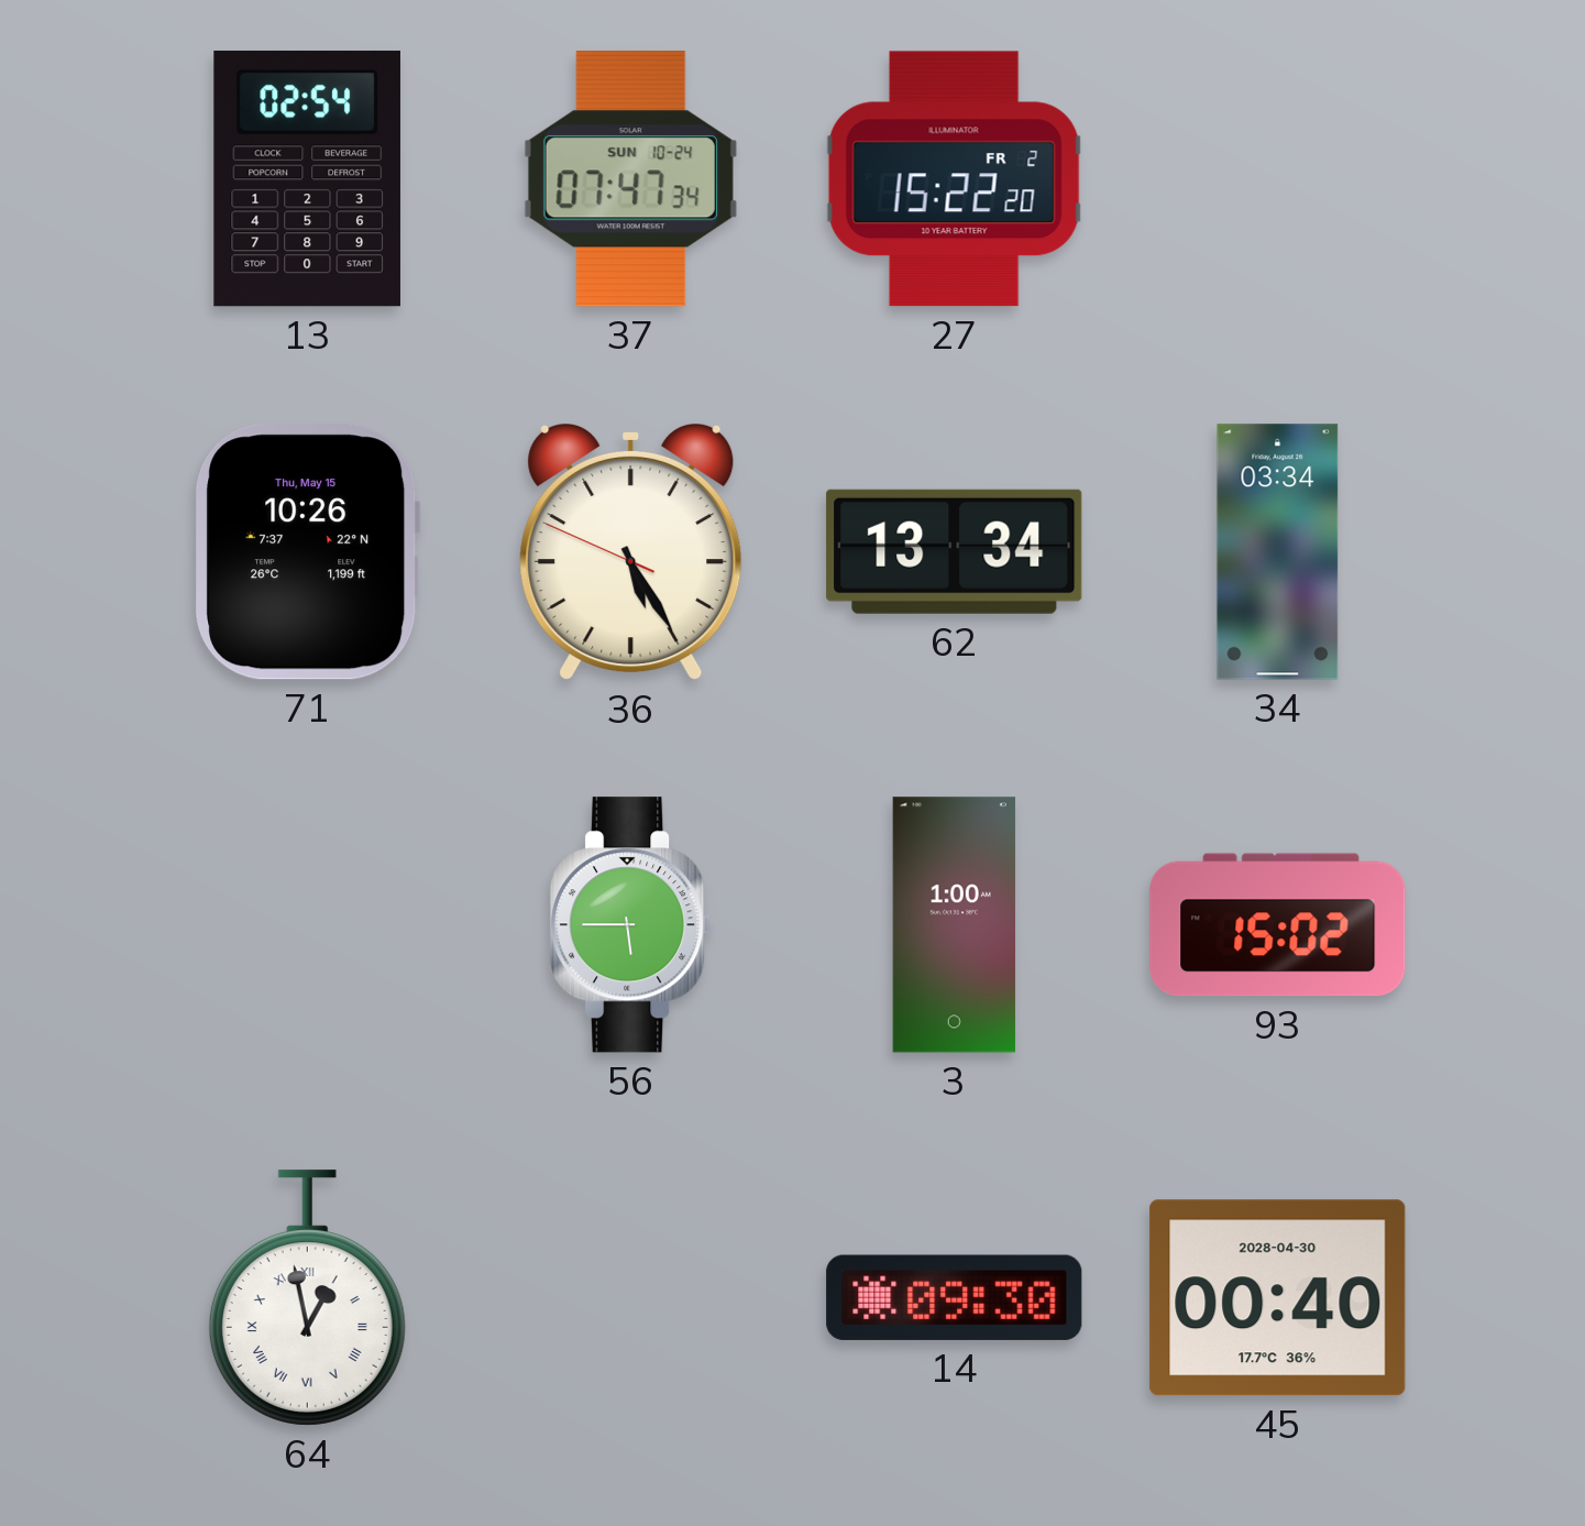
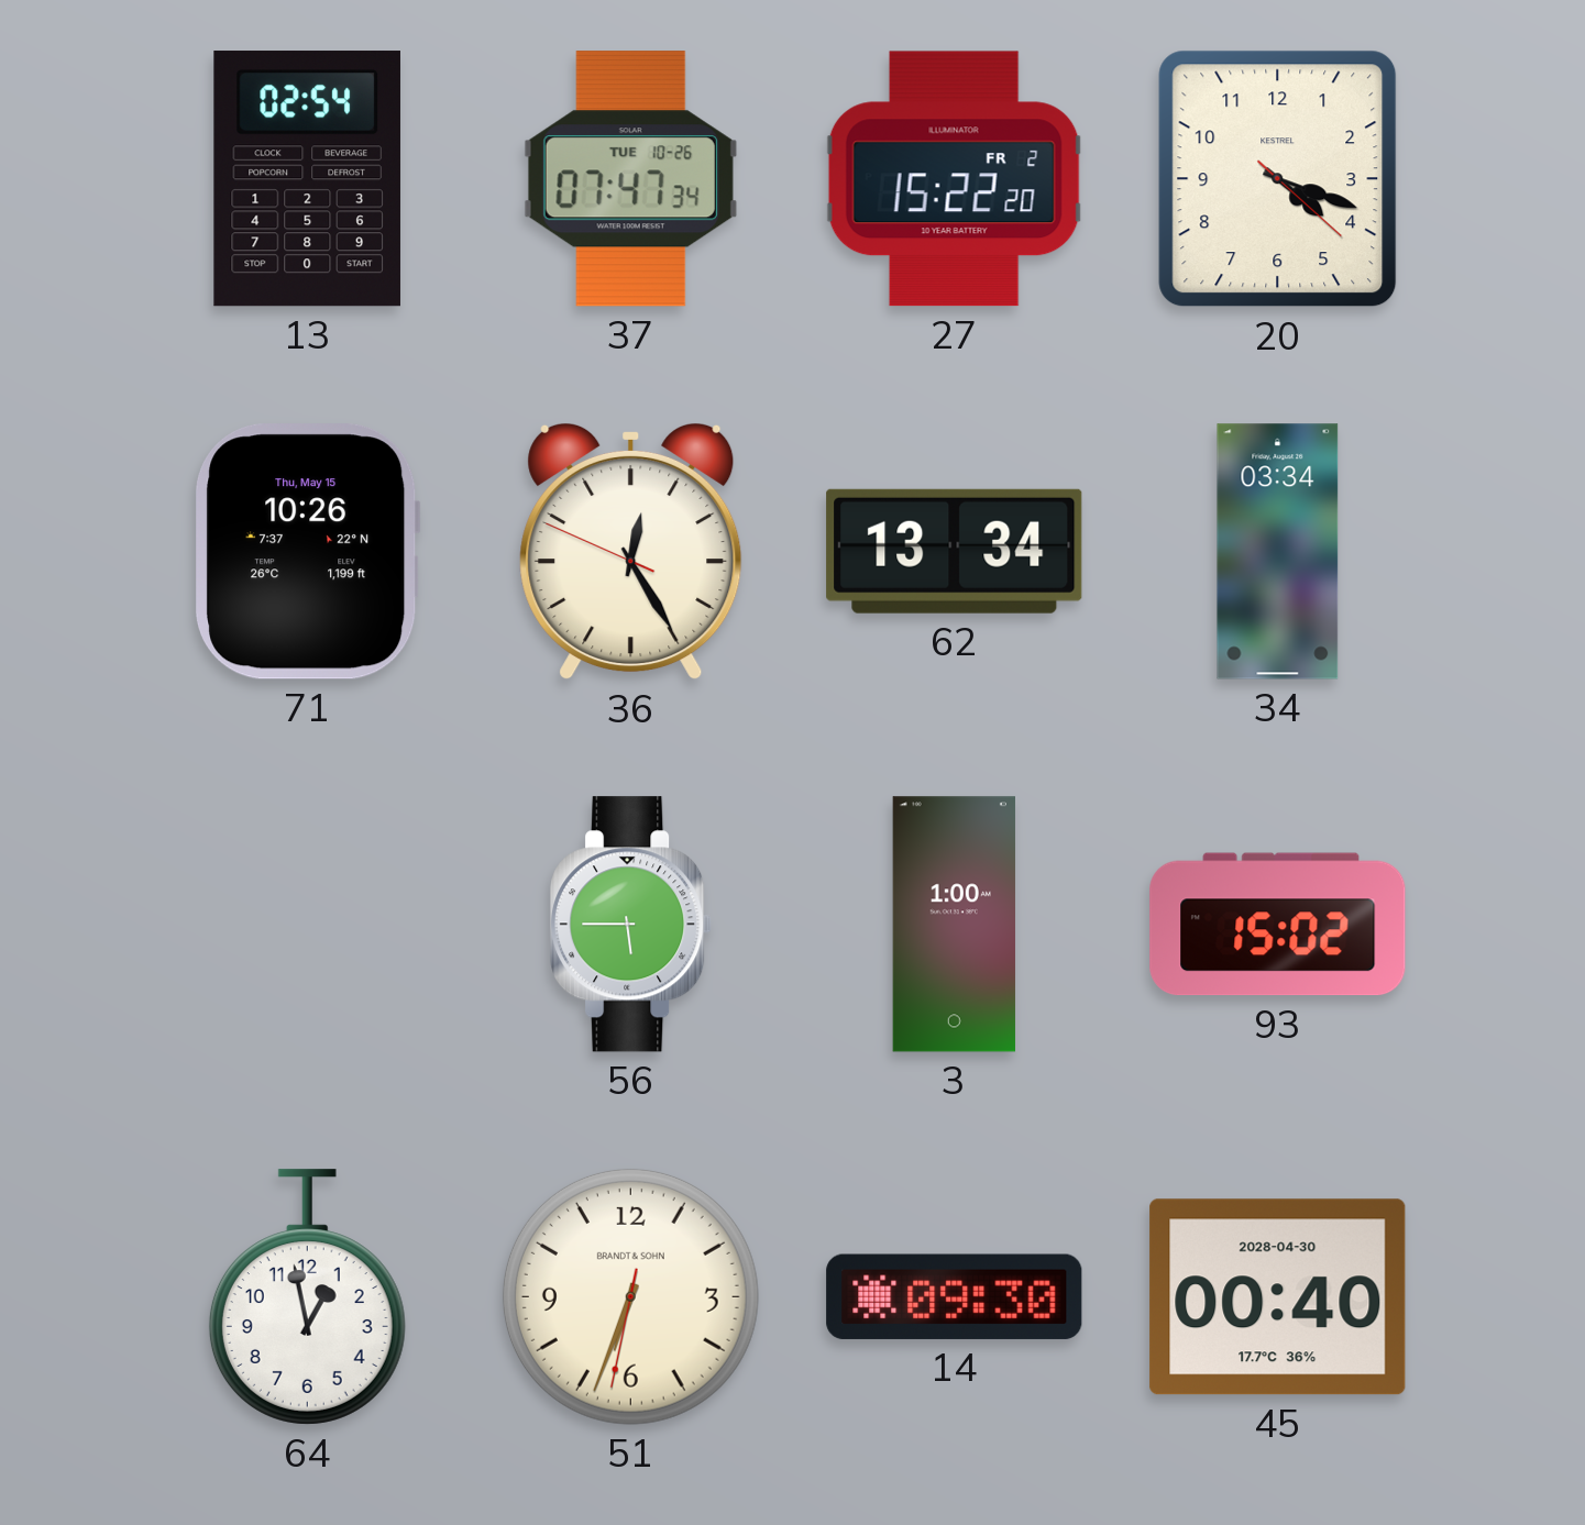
37 date: SUN 10-24 -> TUE 10-26 (630, 179)
20: none -> 4:18 (1278, 179)
36: 5:24 -> 12:24 (631, 552)
64 numerals: Roman -> Arabic (307, 1297)
51: none -> 6:33 (630, 1296)
